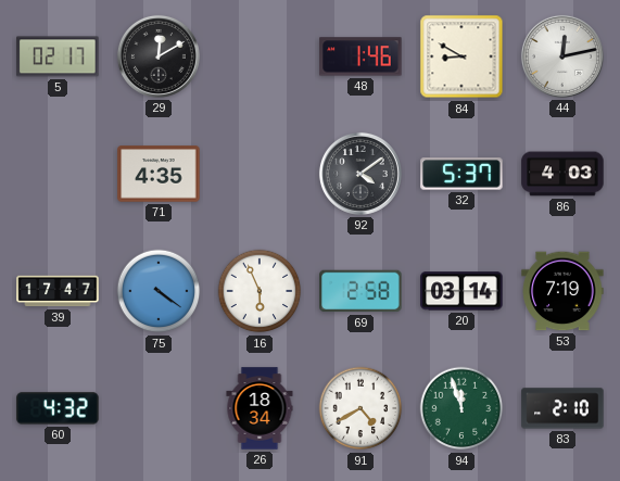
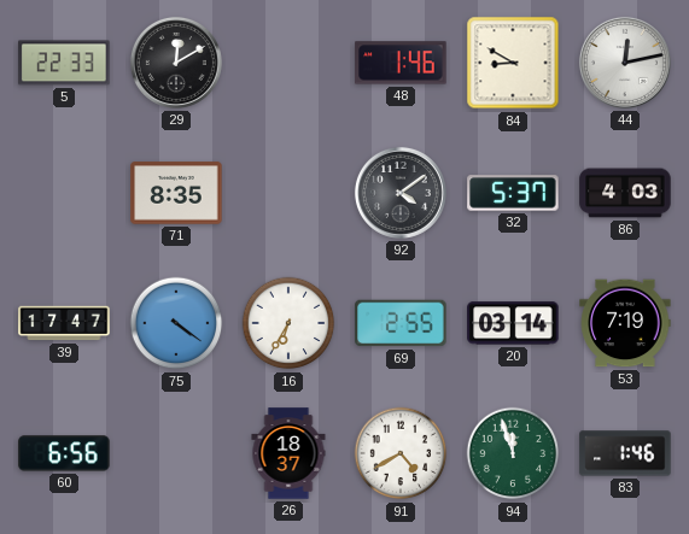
5: 02:17 -> 22:33 (64, 63)
71: 4:35 -> 8:35 (176, 193)
16: 5:56 -> 6:35 (288, 323)
69: 2:58 -> 2:55 (401, 323)
60: 4:32 -> 6:56 (64, 453)
26: 18:34 -> 18:37 (288, 453)
83: 2:10 -> 1:46 (625, 453)
